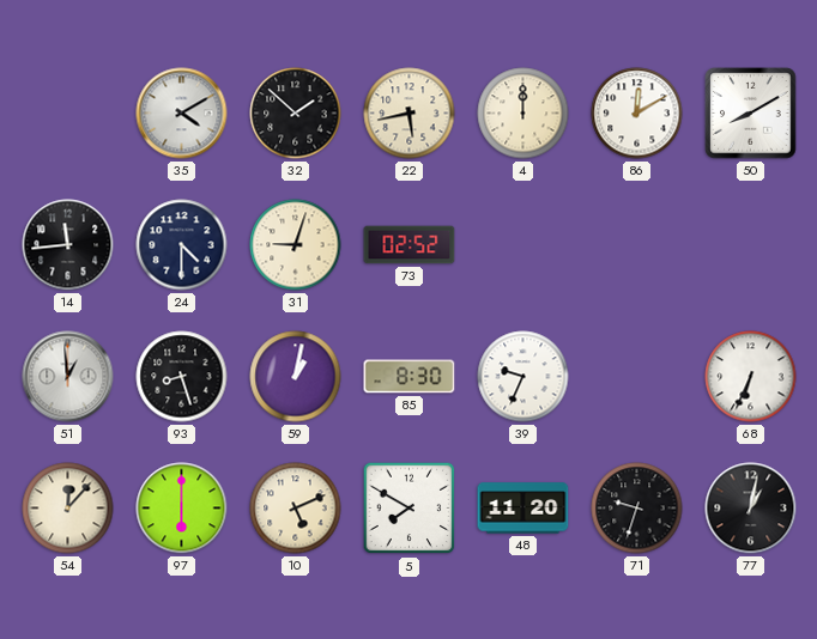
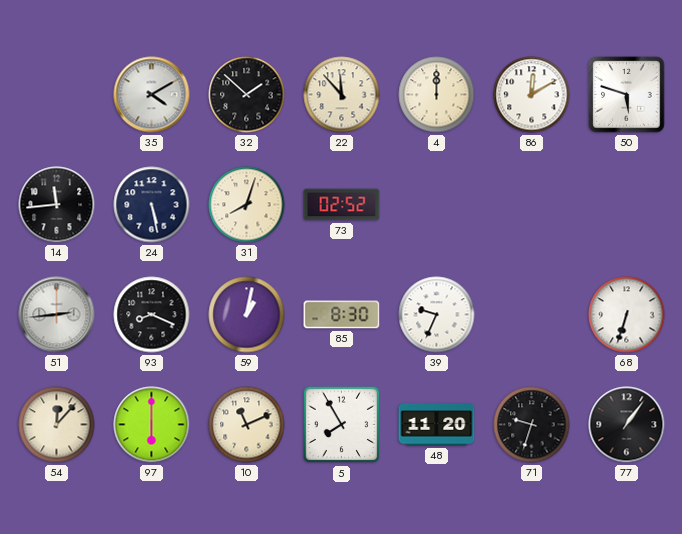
22: 5:43 -> 11:53 (342, 95)
50: 8:10 -> 5:48 (627, 95)
24: 4:30 -> 5:28 (152, 205)
31: 9:03 -> 8:03 (247, 205)
51: 12:59 -> 2:44 (57, 315)
93: 8:27 -> 8:19 (152, 315)
68: 6:34 -> 6:33 (627, 315)
10: 5:11 -> 11:11 (247, 425)
5: 7:50 -> 7:55 (342, 425)
77: 1:02 -> 1:06 (627, 425)
